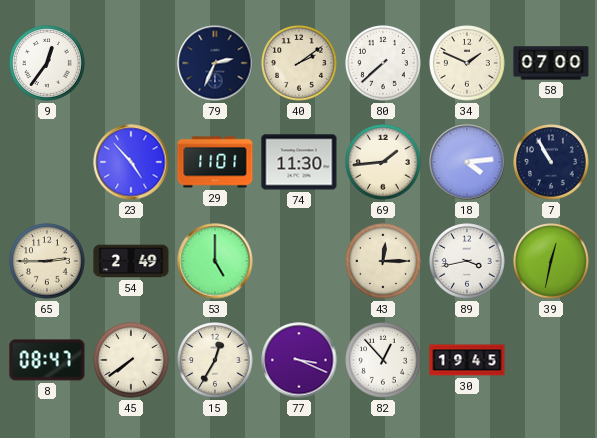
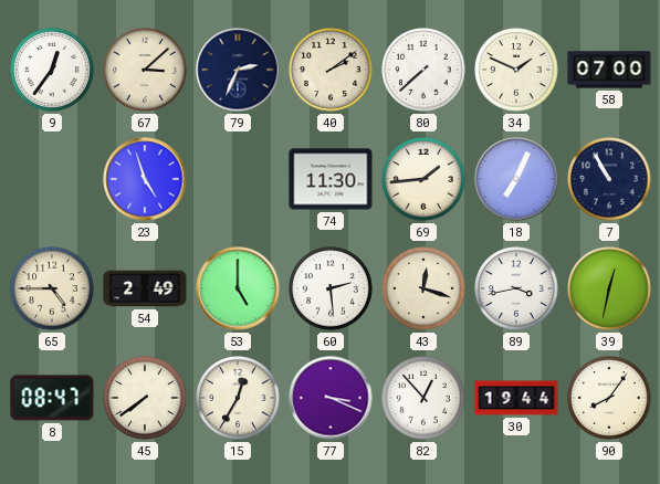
67: none -> 3:08 (145, 70)
23: 4:53 -> 4:57 (145, 179)
29: 11:01 -> none (215, 162)
18: 4:14 -> 7:04 (516, 179)
65: 2:45 -> 4:45 (52, 288)
60: none -> 2:29 (331, 288)
43: 12:15 -> 12:18 (423, 288)
30: 19:45 -> 19:44 (516, 398)
90: none -> 8:06 (609, 398)
